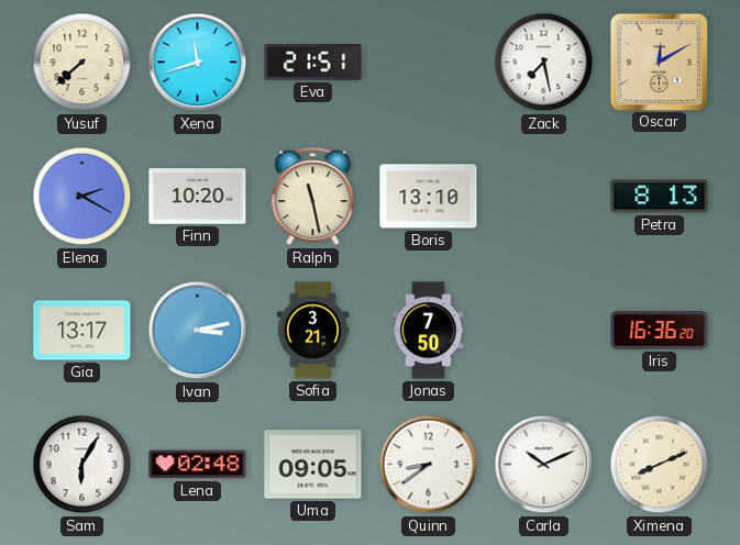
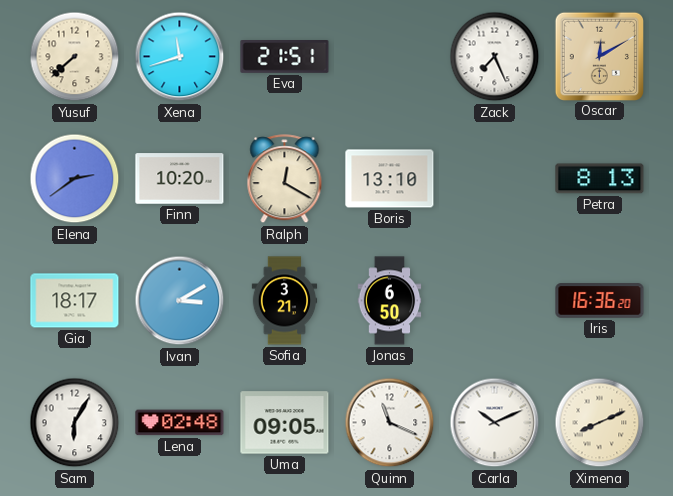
Zack: 7:28 -> 7:26 (495, 57)
Elena: 2:20 -> 2:39 (75, 179)
Ralph: 11:28 -> 12:20 (285, 179)
Gia: 13:17 -> 18:17 (75, 301)
Ivan: 3:13 -> 3:10 (180, 301)
Jonas: 7:50 -> 6:50 (390, 301)
Quinn: 8:39 -> 11:19 (390, 423)
